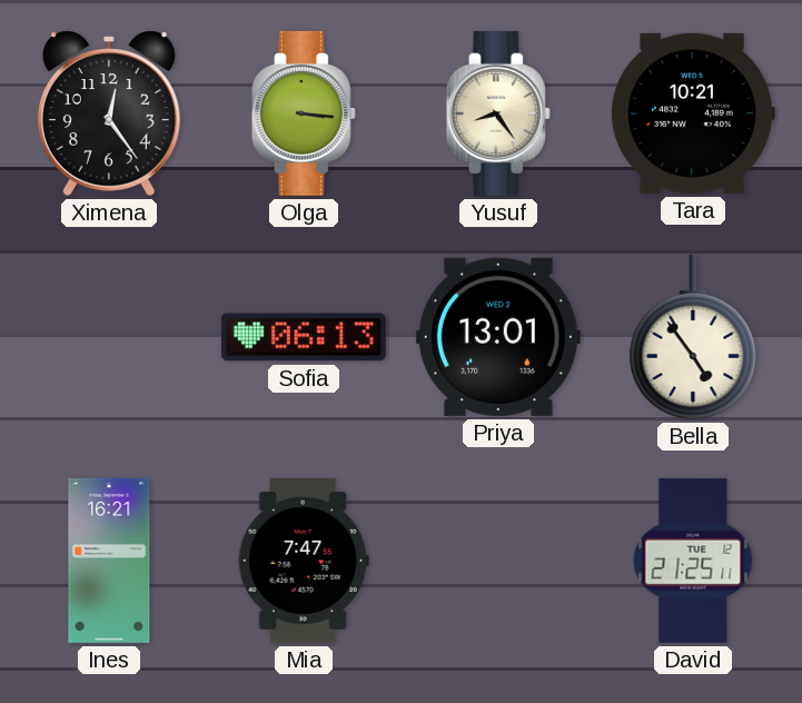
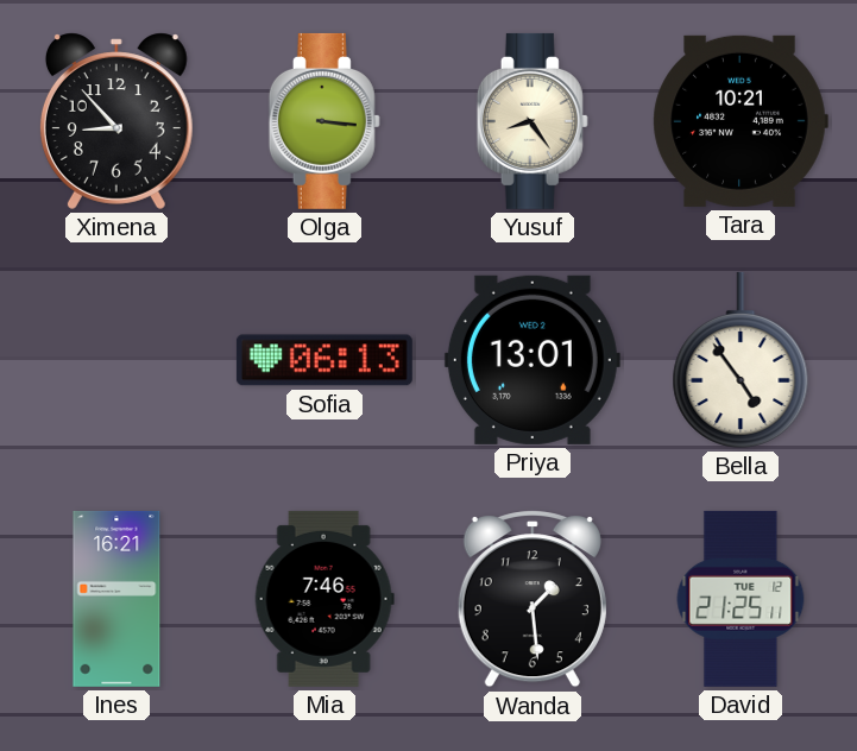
Ximena: 12:24 -> 8:53 (116, 121)
Mia: 7:47 -> 7:46 (324, 599)
Wanda: none -> 1:29 (533, 600)
